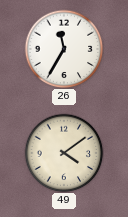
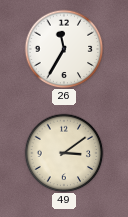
49: 4:09 -> 3:09 (64, 153)
